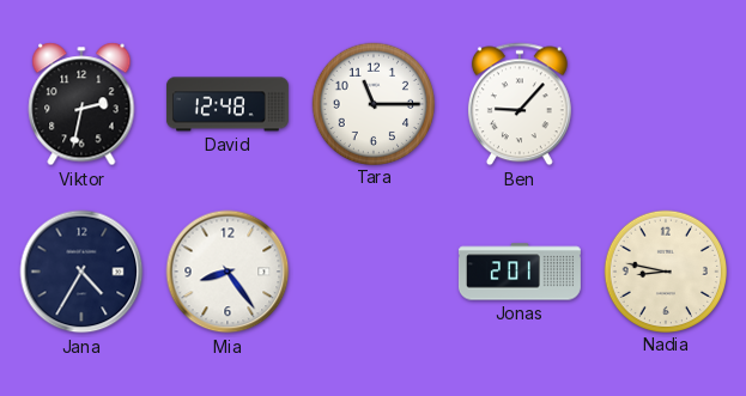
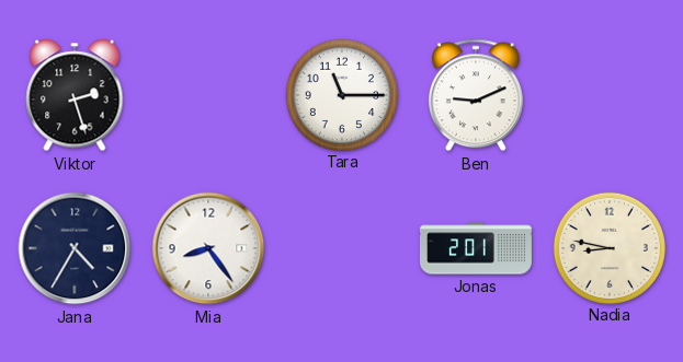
Viktor: 2:32 -> 2:27 (75, 95)
David: 12:48 -> none (228, 104)
Ben: 9:07 -> 9:11 (476, 95)
